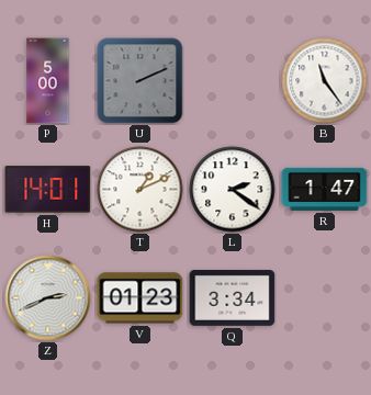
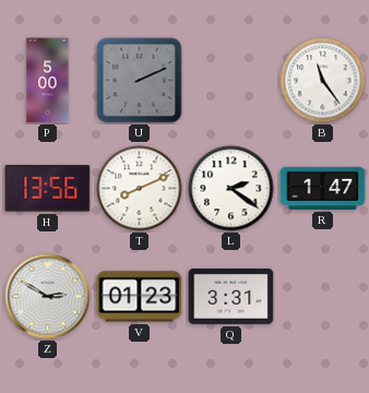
H: 14:01 -> 13:56 (48, 189)
T: 1:11 -> 8:11 (140, 189)
Z: 2:41 -> 2:50 (48, 297)
Q: 3:34 -> 3:31 (231, 296)
